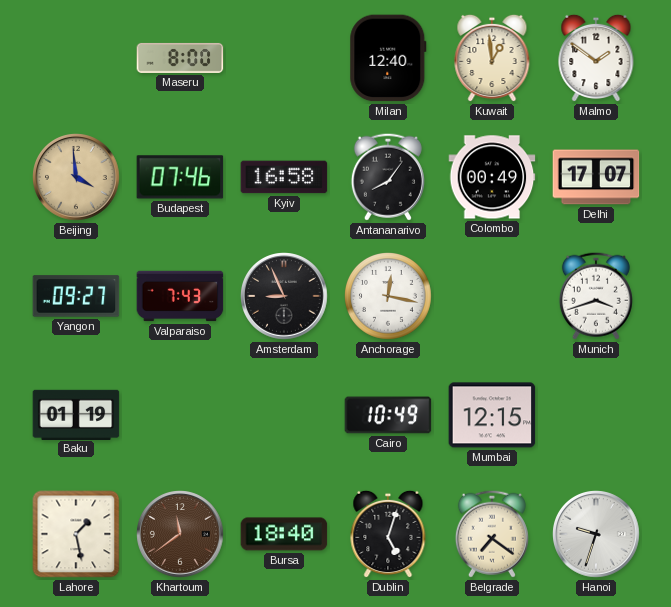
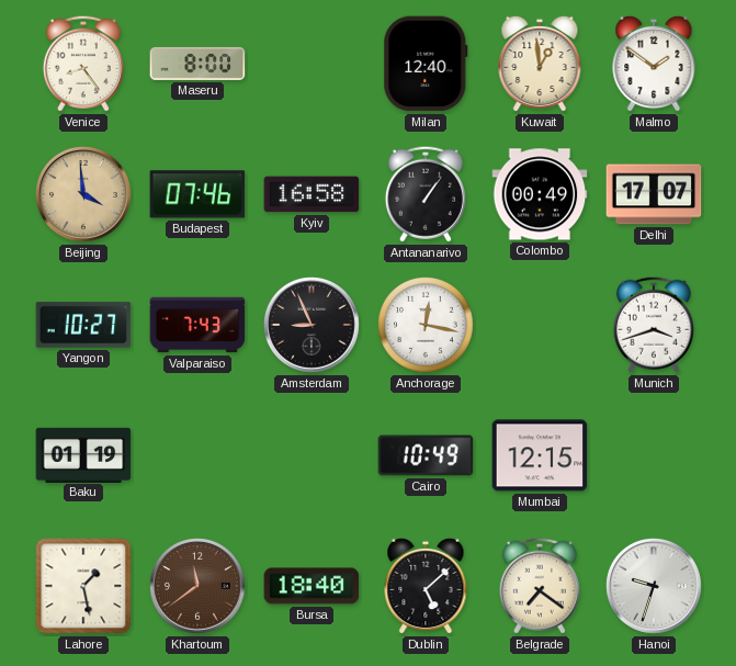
Venice: none -> 8:24 (83, 64)
Antananarivo: 8:06 -> 1:06 (426, 194)
Yangon: 09:27 -> 10:27 (83, 325)
Dublin: 5:03 -> 5:08 (426, 586)
